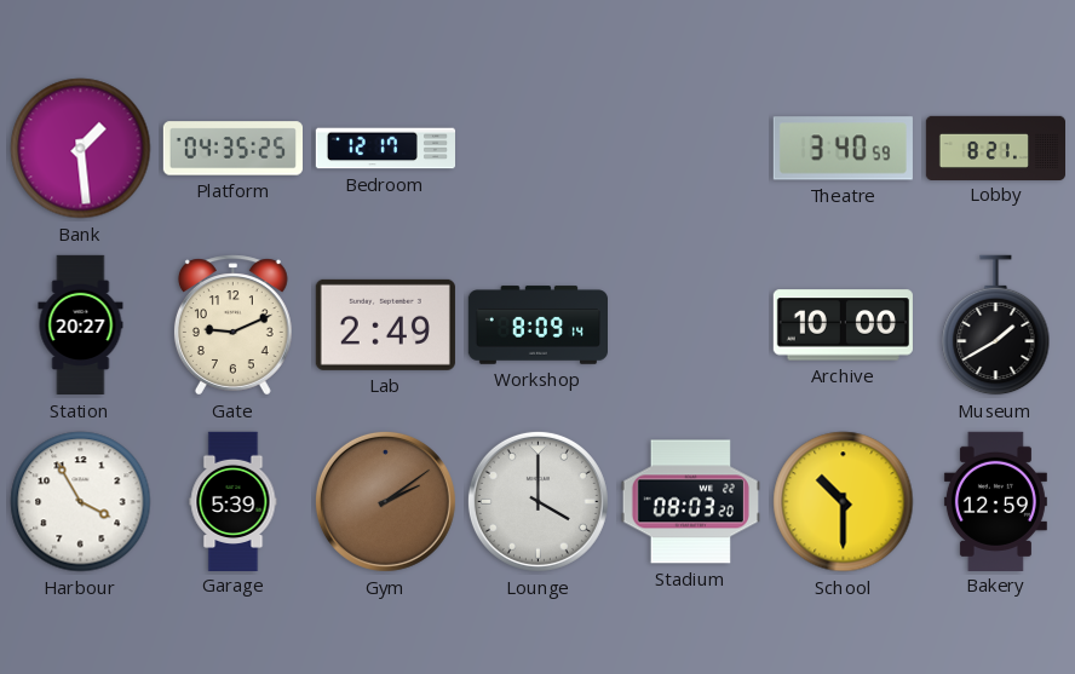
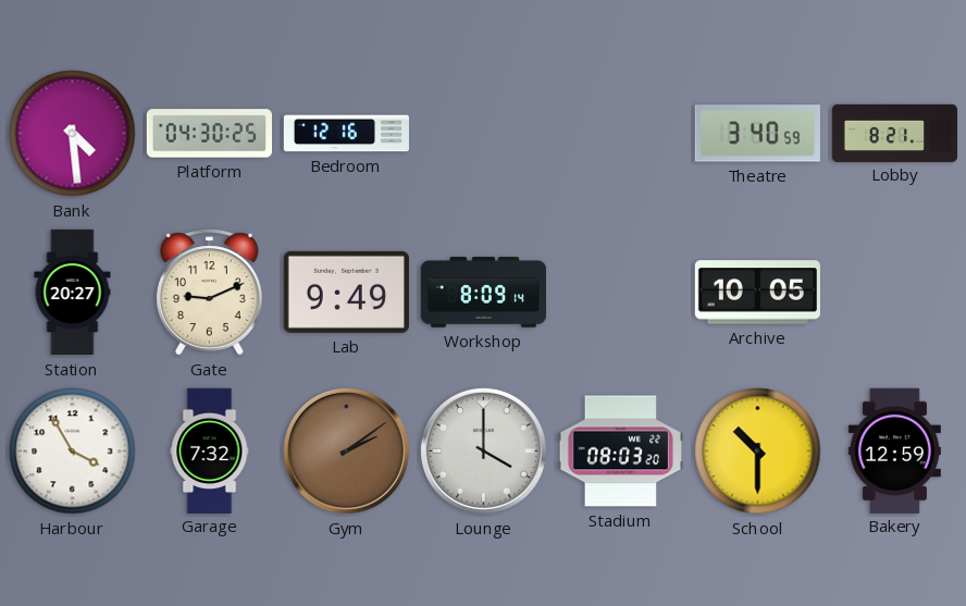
Bank: 1:29 -> 4:29 (73, 134)
Platform: 04:35 -> 04:30 (209, 134)
Bedroom: 12:17 -> 12:16 (346, 134)
Lab: 2:49 -> 9:49 (346, 292)
Archive: 10:00 -> 10:05 (757, 293)
Museum: 1:40 -> none (996, 326)
Garage: 5:39 -> 7:32 (210, 450)
